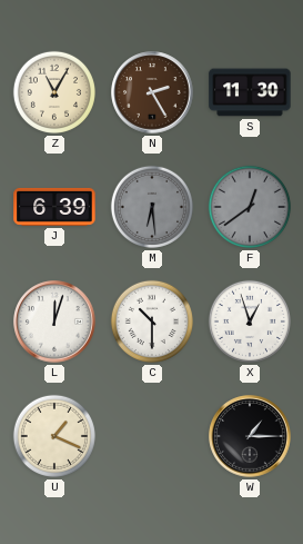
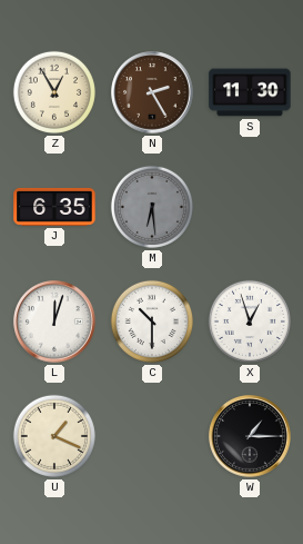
Z: 11:05 -> 12:55 (54, 92)
J: 6:39 -> 6:35 (54, 207)
F: 12:39 -> none (250, 207)
